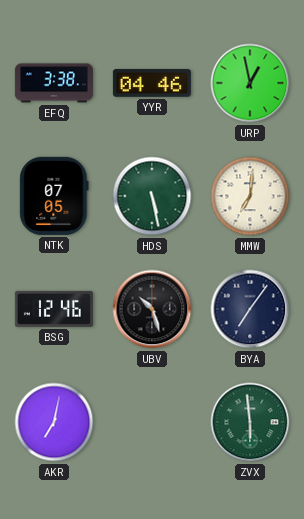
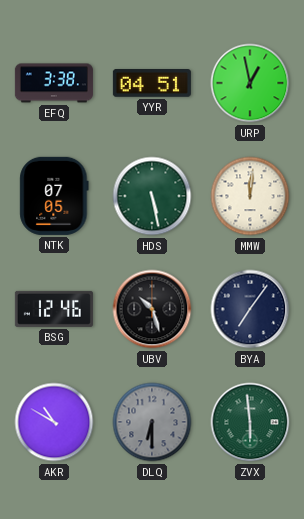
YYR: 04:46 -> 04:51 (152, 84)
MMW: 7:01 -> 12:01 (250, 196)
AKR: 7:02 -> 10:50 (54, 422)
DLQ: none -> 6:30 (152, 422)
